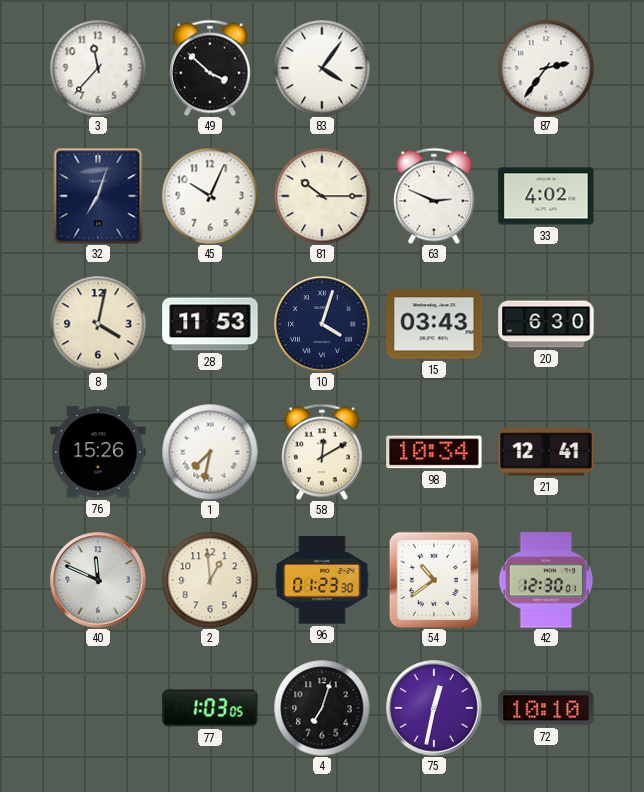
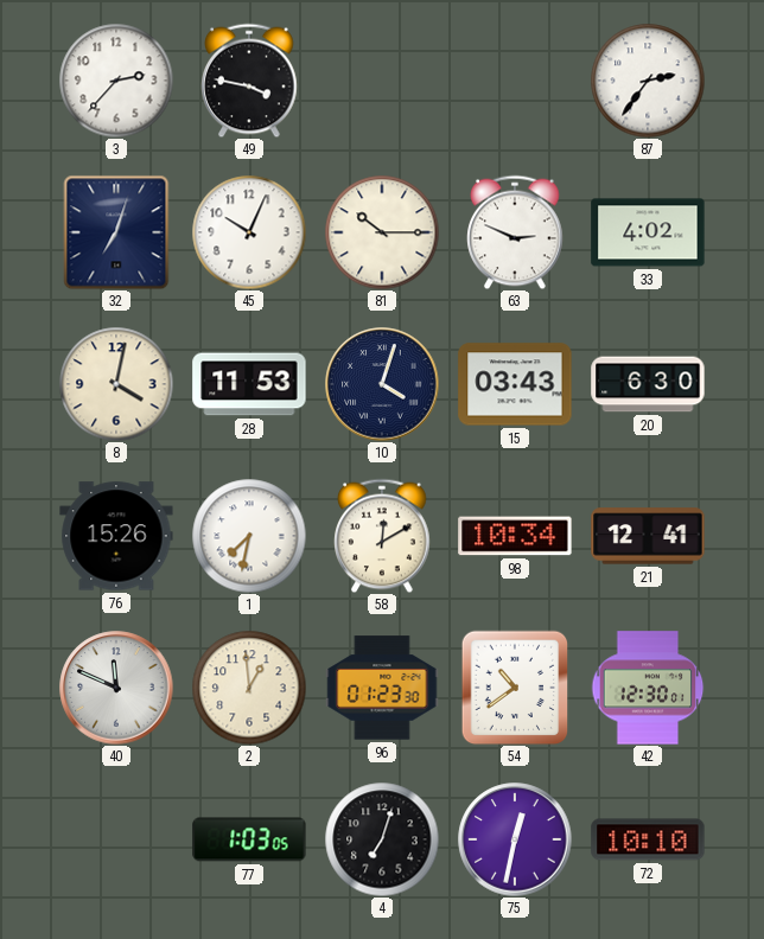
3: 11:37 -> 2:37 (116, 81)
49: 3:52 -> 3:47 (249, 81)
83: 4:06 -> none (322, 68)
